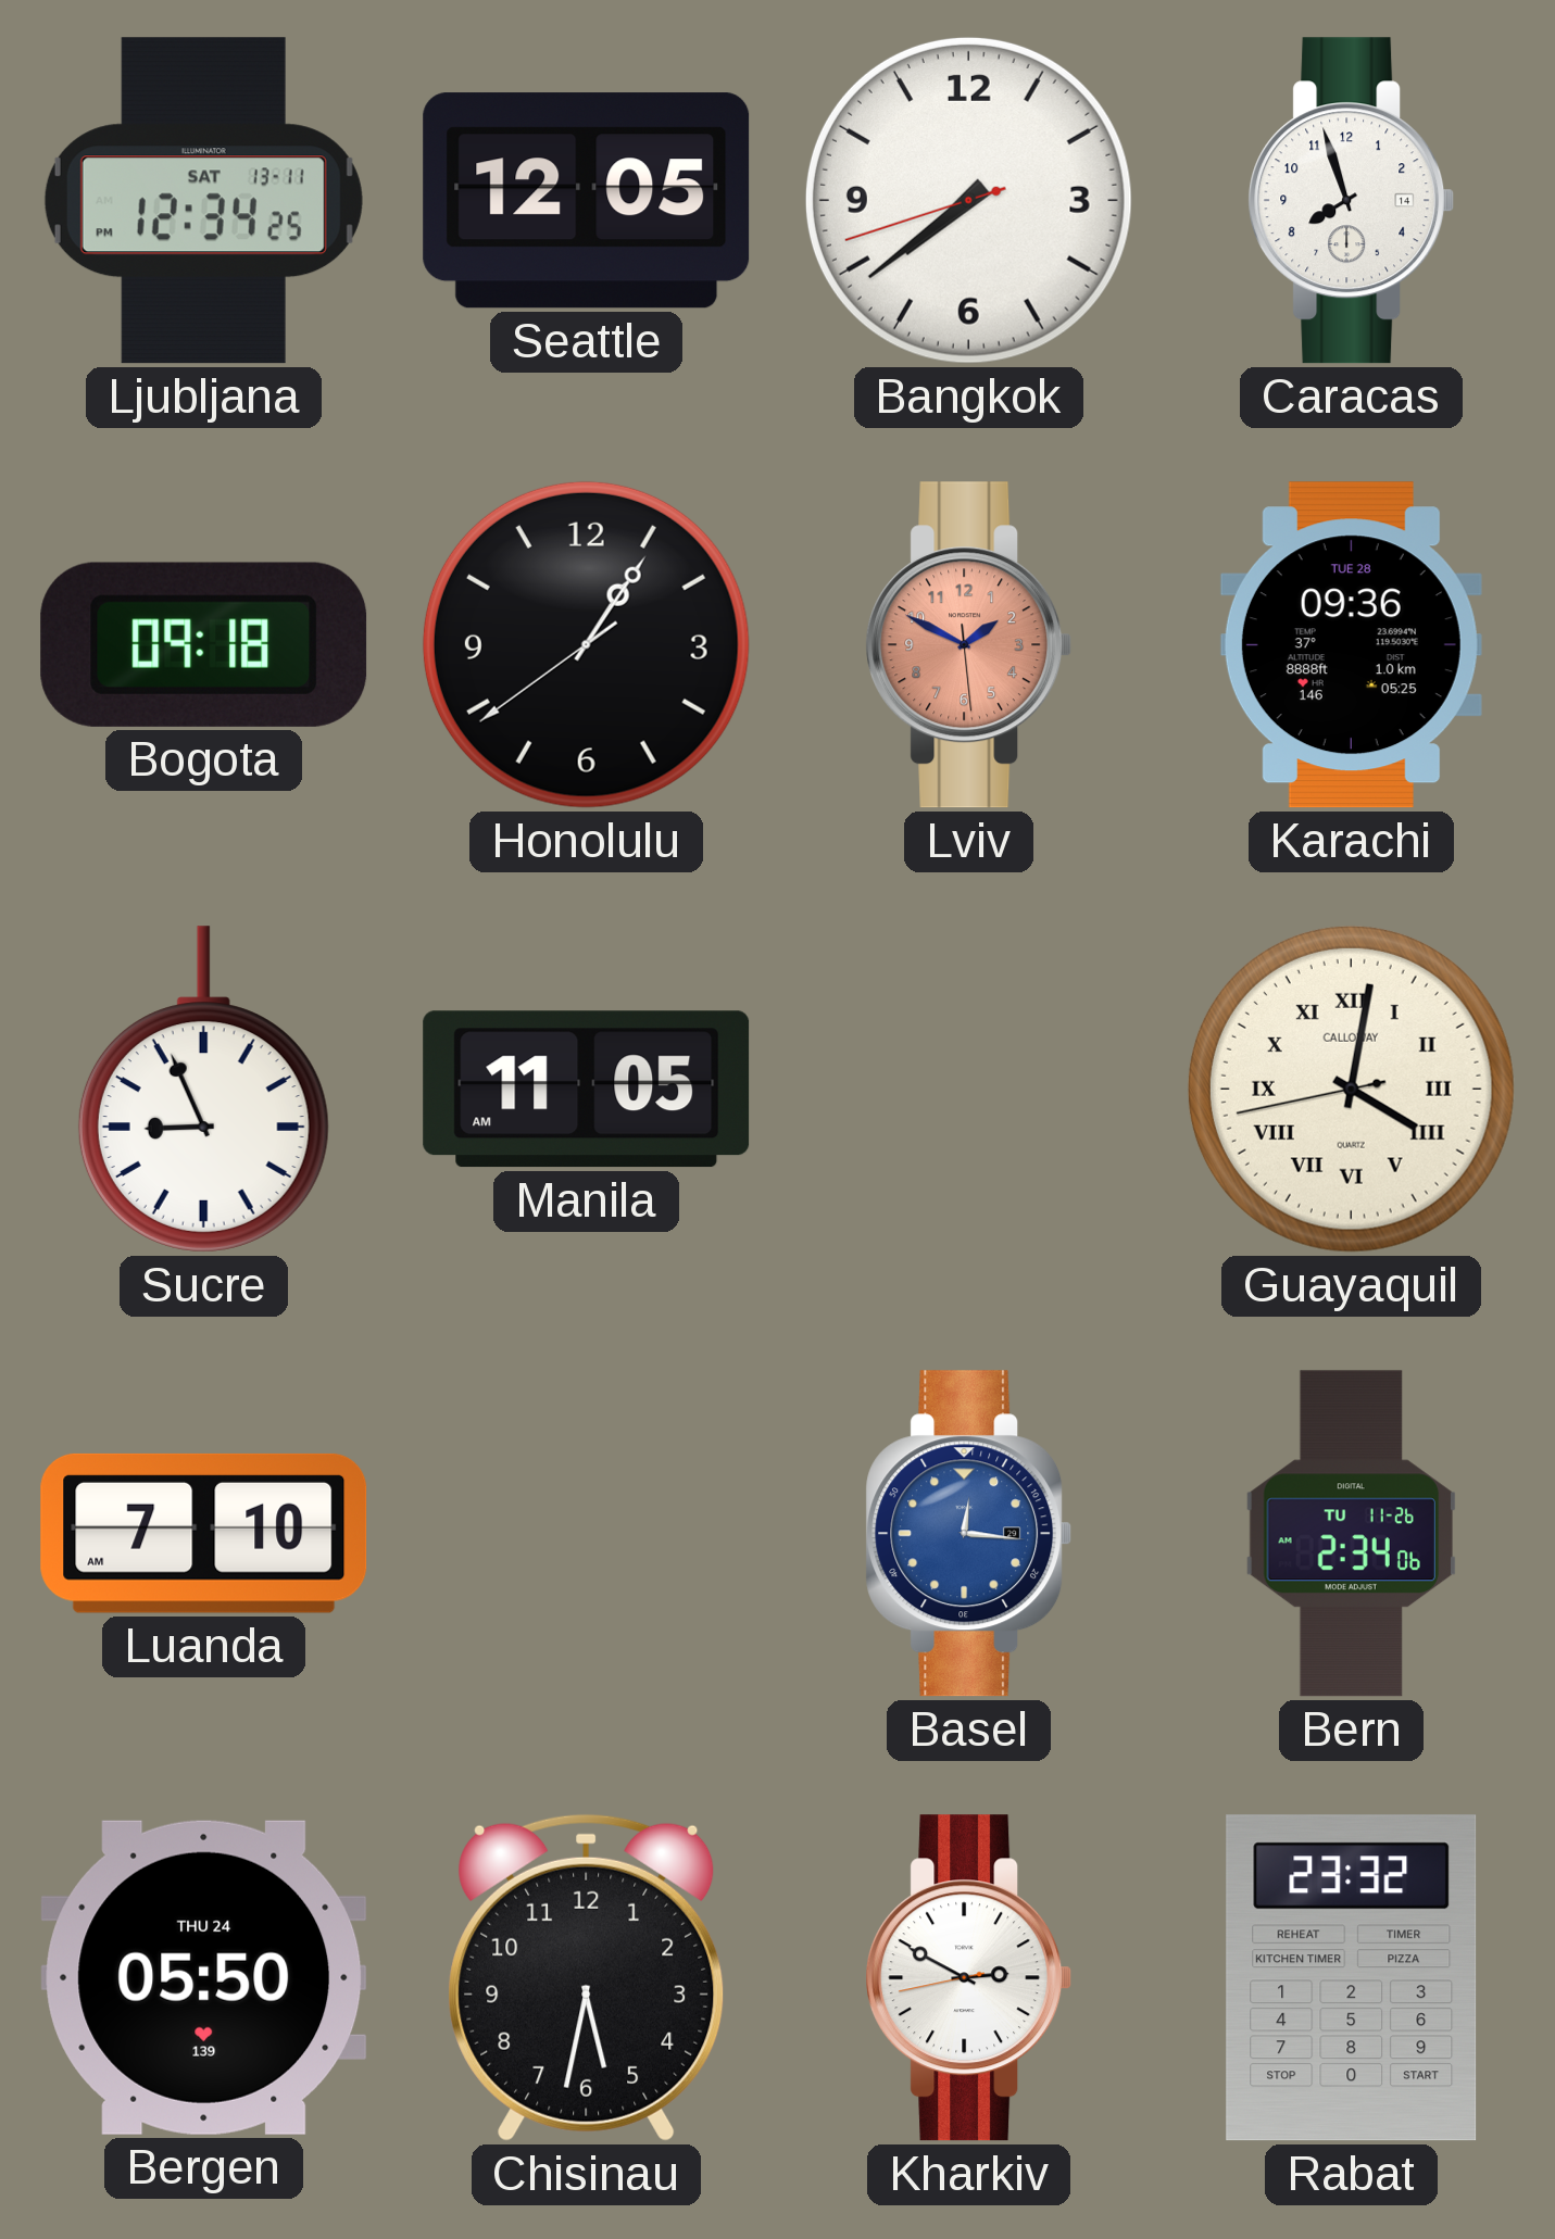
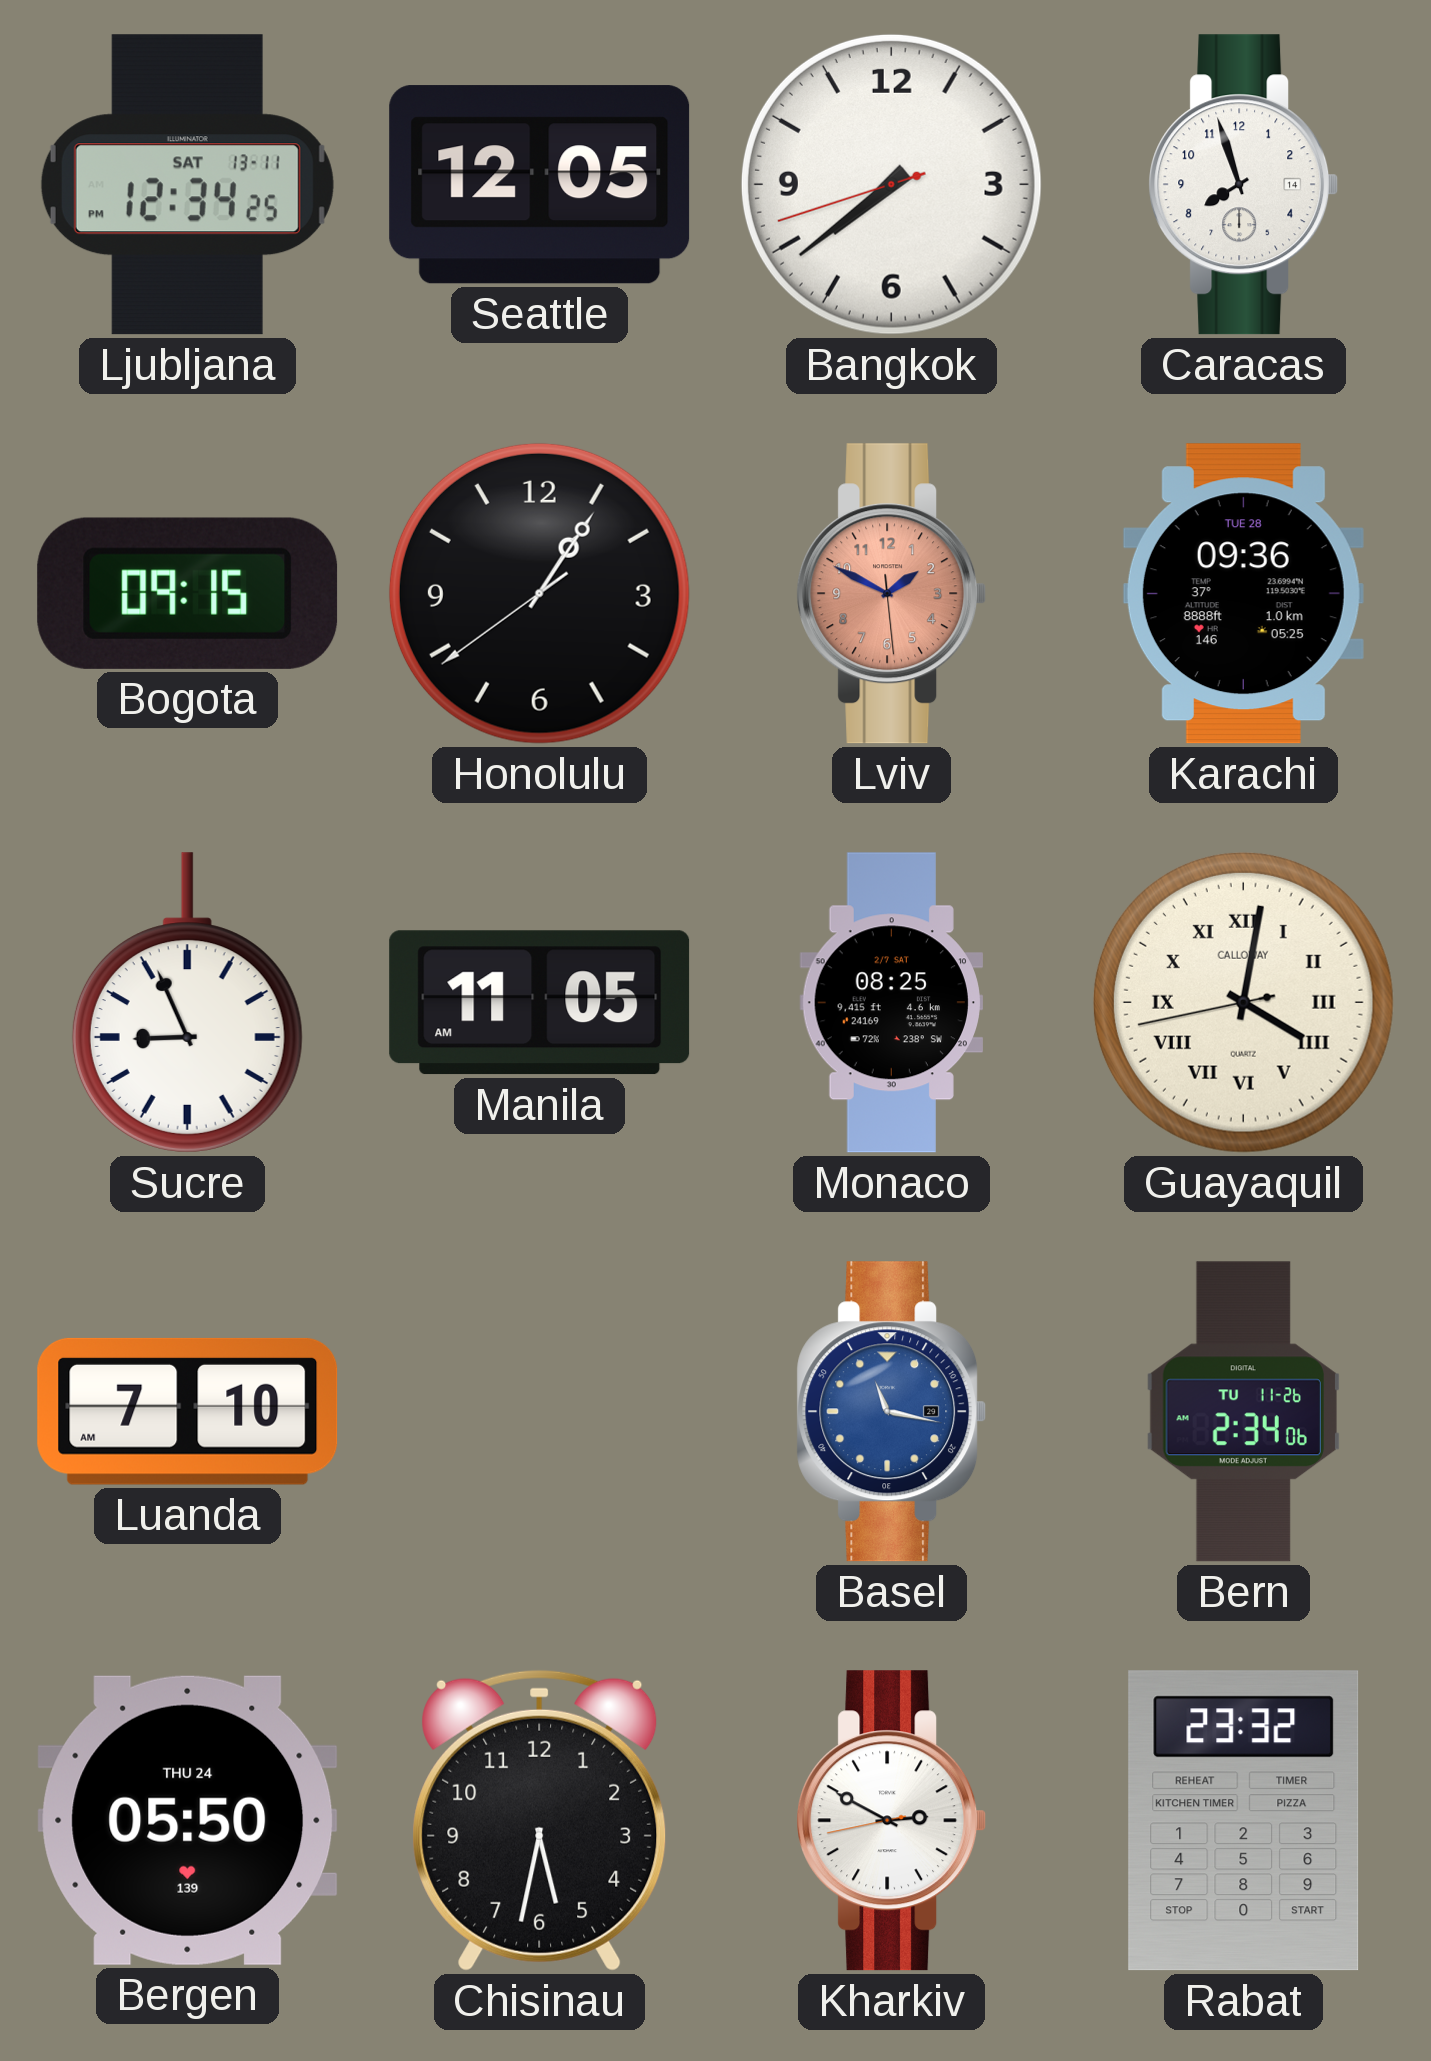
Bogota: 09:18 -> 09:15 (188, 593)
Monaco: none -> 08:25 (891, 1003)
Basel: 12:16 -> 11:17 (892, 1412)
